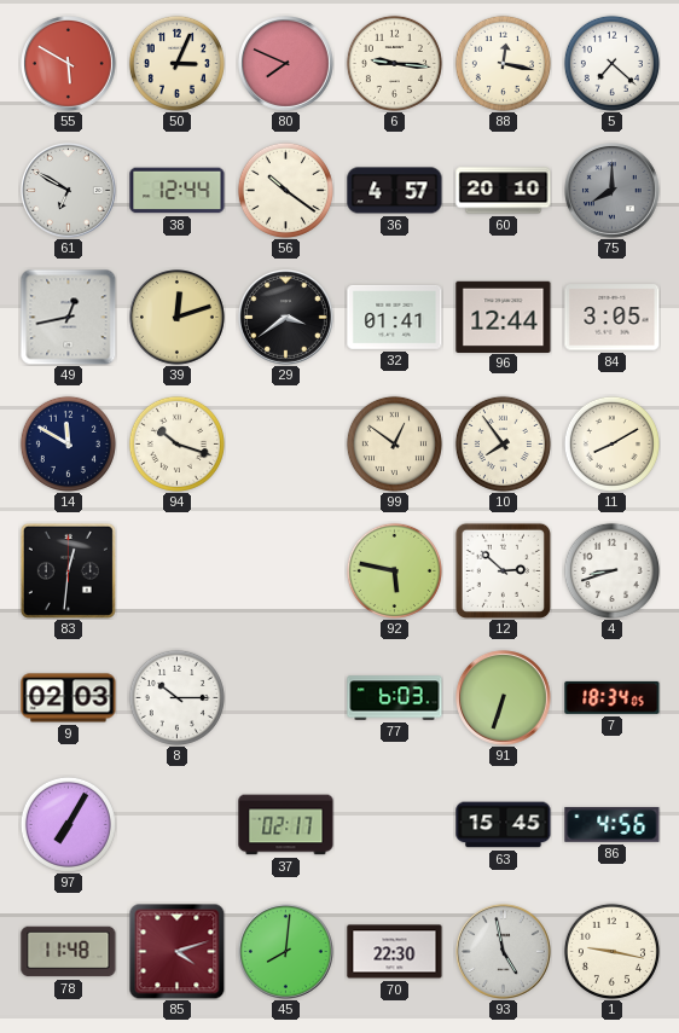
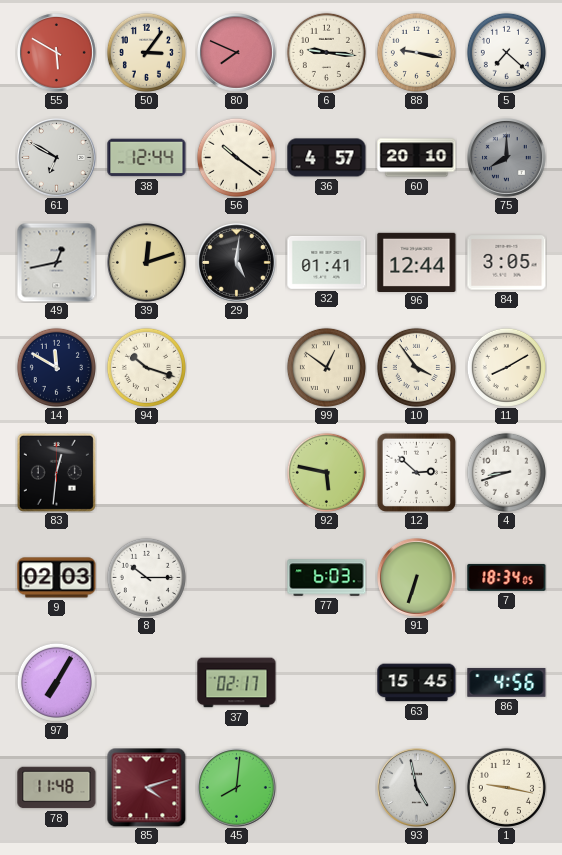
50: 3:04 -> 3:06 (146, 52)
88: 12:17 -> 9:17 (416, 52)
29: 3:39 -> 5:01 (237, 263)
10: 7:54 -> 3:54 (416, 367)
70: 22:30 -> none (395, 952)
